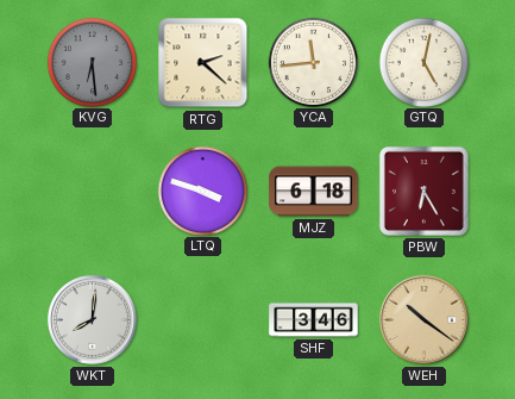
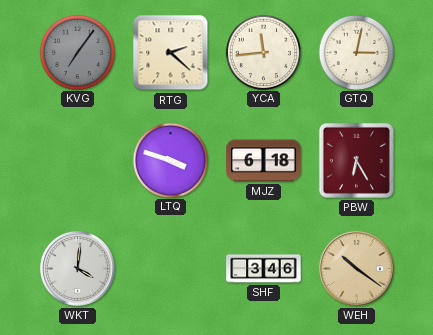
KVG: 6:29 -> 7:06 (77, 52)
GTQ: 5:02 -> 3:02 (356, 52)
WKT: 8:01 -> 4:01 (78, 269)
